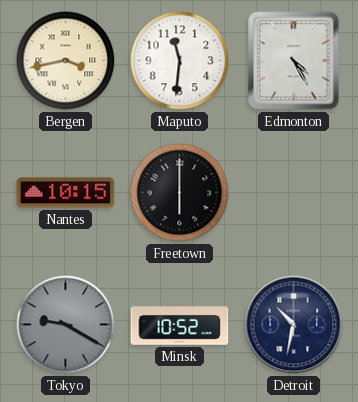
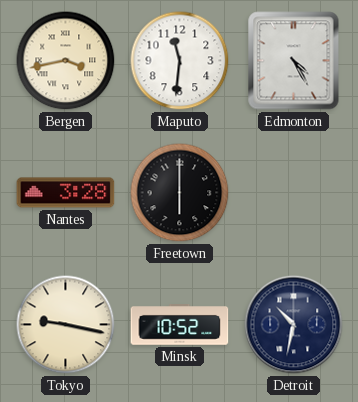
Nantes: 10:15 -> 3:28 (66, 193)
Tokyo: 9:20 -> 9:17 (66, 325)
Tokyo dial: grey -> cream (66, 325)
